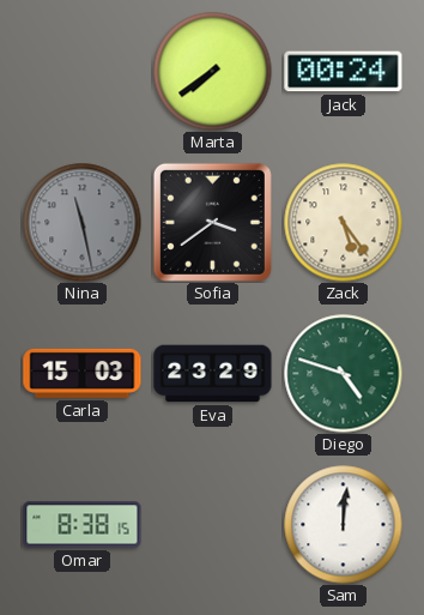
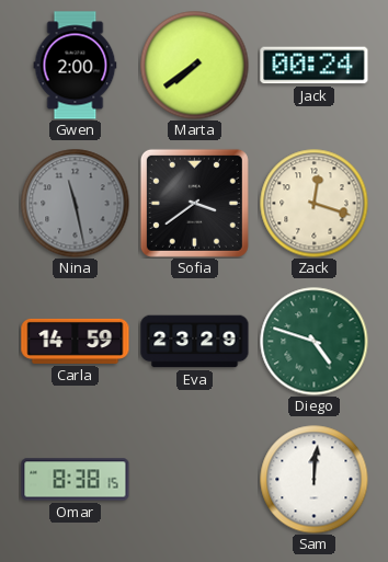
Gwen: none -> 2:00 (76, 66)
Zack: 5:24 -> 12:18 (315, 204)
Carla: 15:03 -> 14:59 (76, 341)
